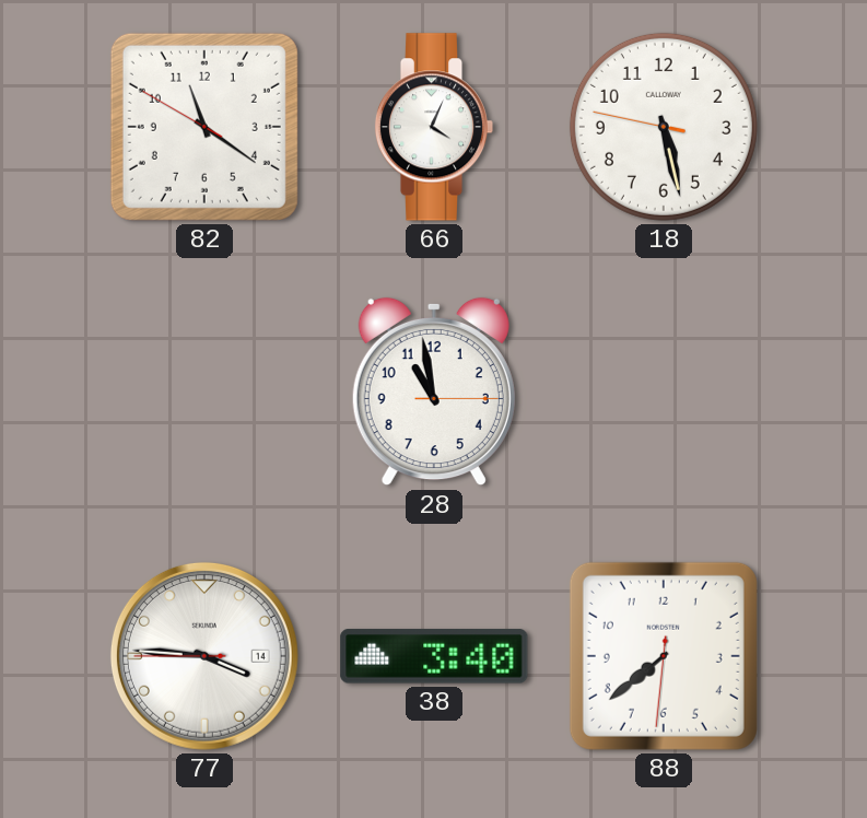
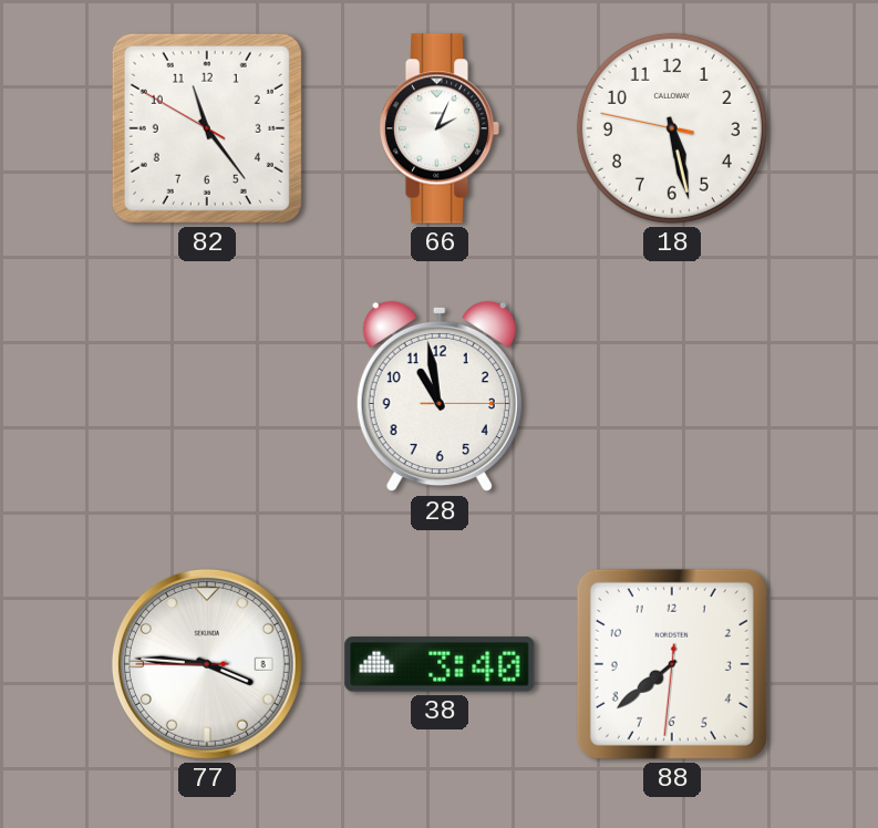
82: 11:20 -> 11:23 (207, 128)
66: 4:04 -> 2:04 (440, 128)
77 date: 14 -> 8 (207, 664)
